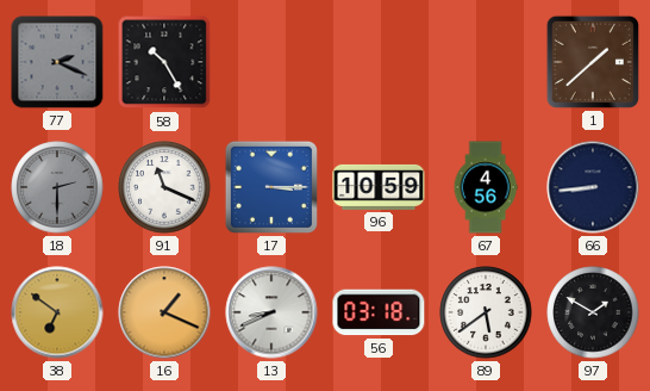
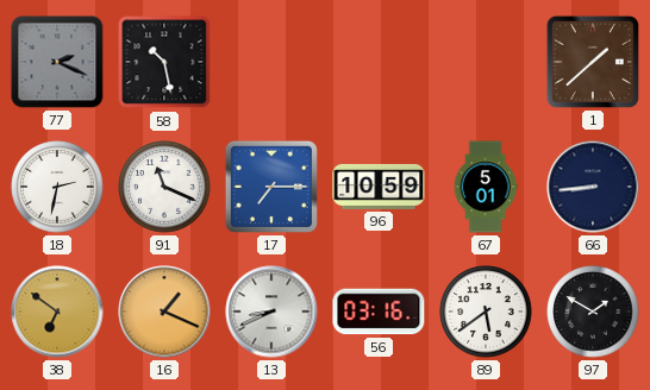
58: 10:25 -> 10:28 (164, 62)
18: 2:30 -> 2:32 (57, 187)
18 dial: grey -> white (57, 187)
17: 3:15 -> 7:15 (271, 187)
67: 4:56 -> 5:01 (486, 187)
56: 03:18 -> 03:16 (379, 312)
